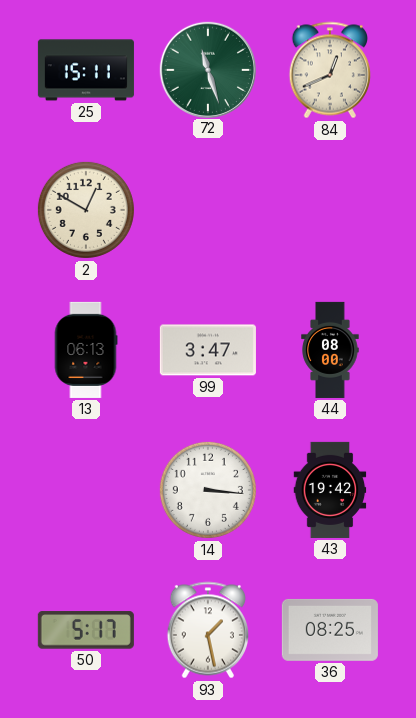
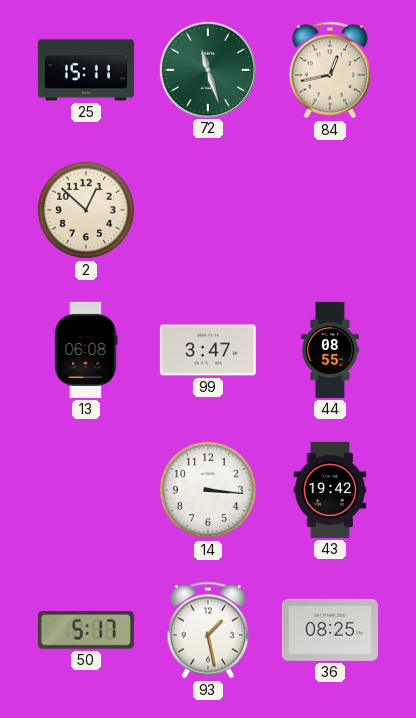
84: 12:41 -> 12:43 (329, 70)
2: 12:50 -> 12:52 (86, 210)
13: 06:13 -> 06:08 (86, 350)
44: 08:00 -> 08:55 (330, 350)
